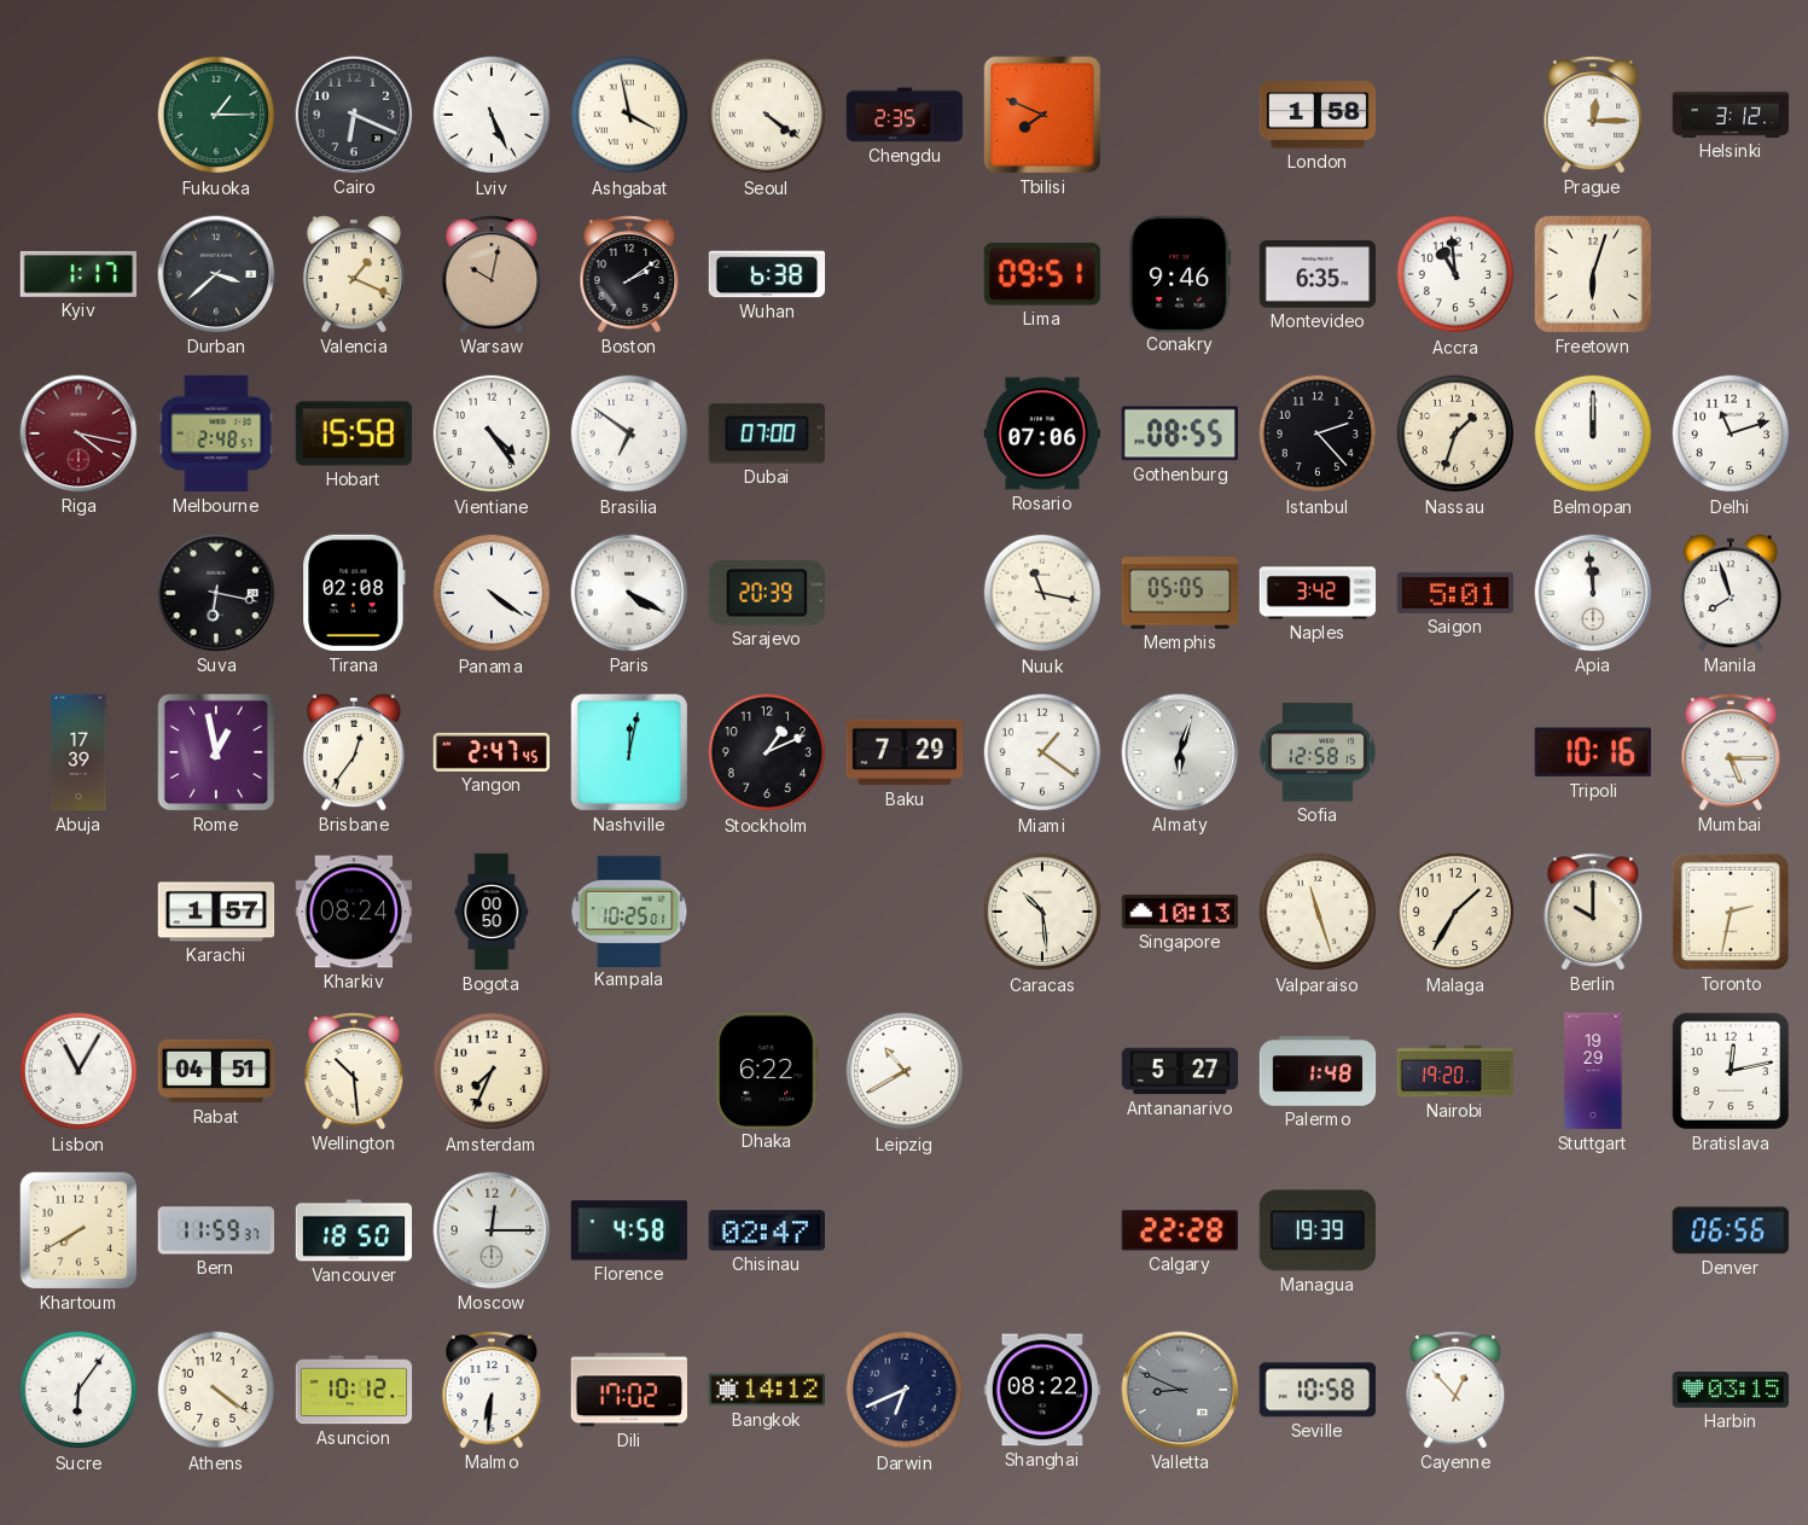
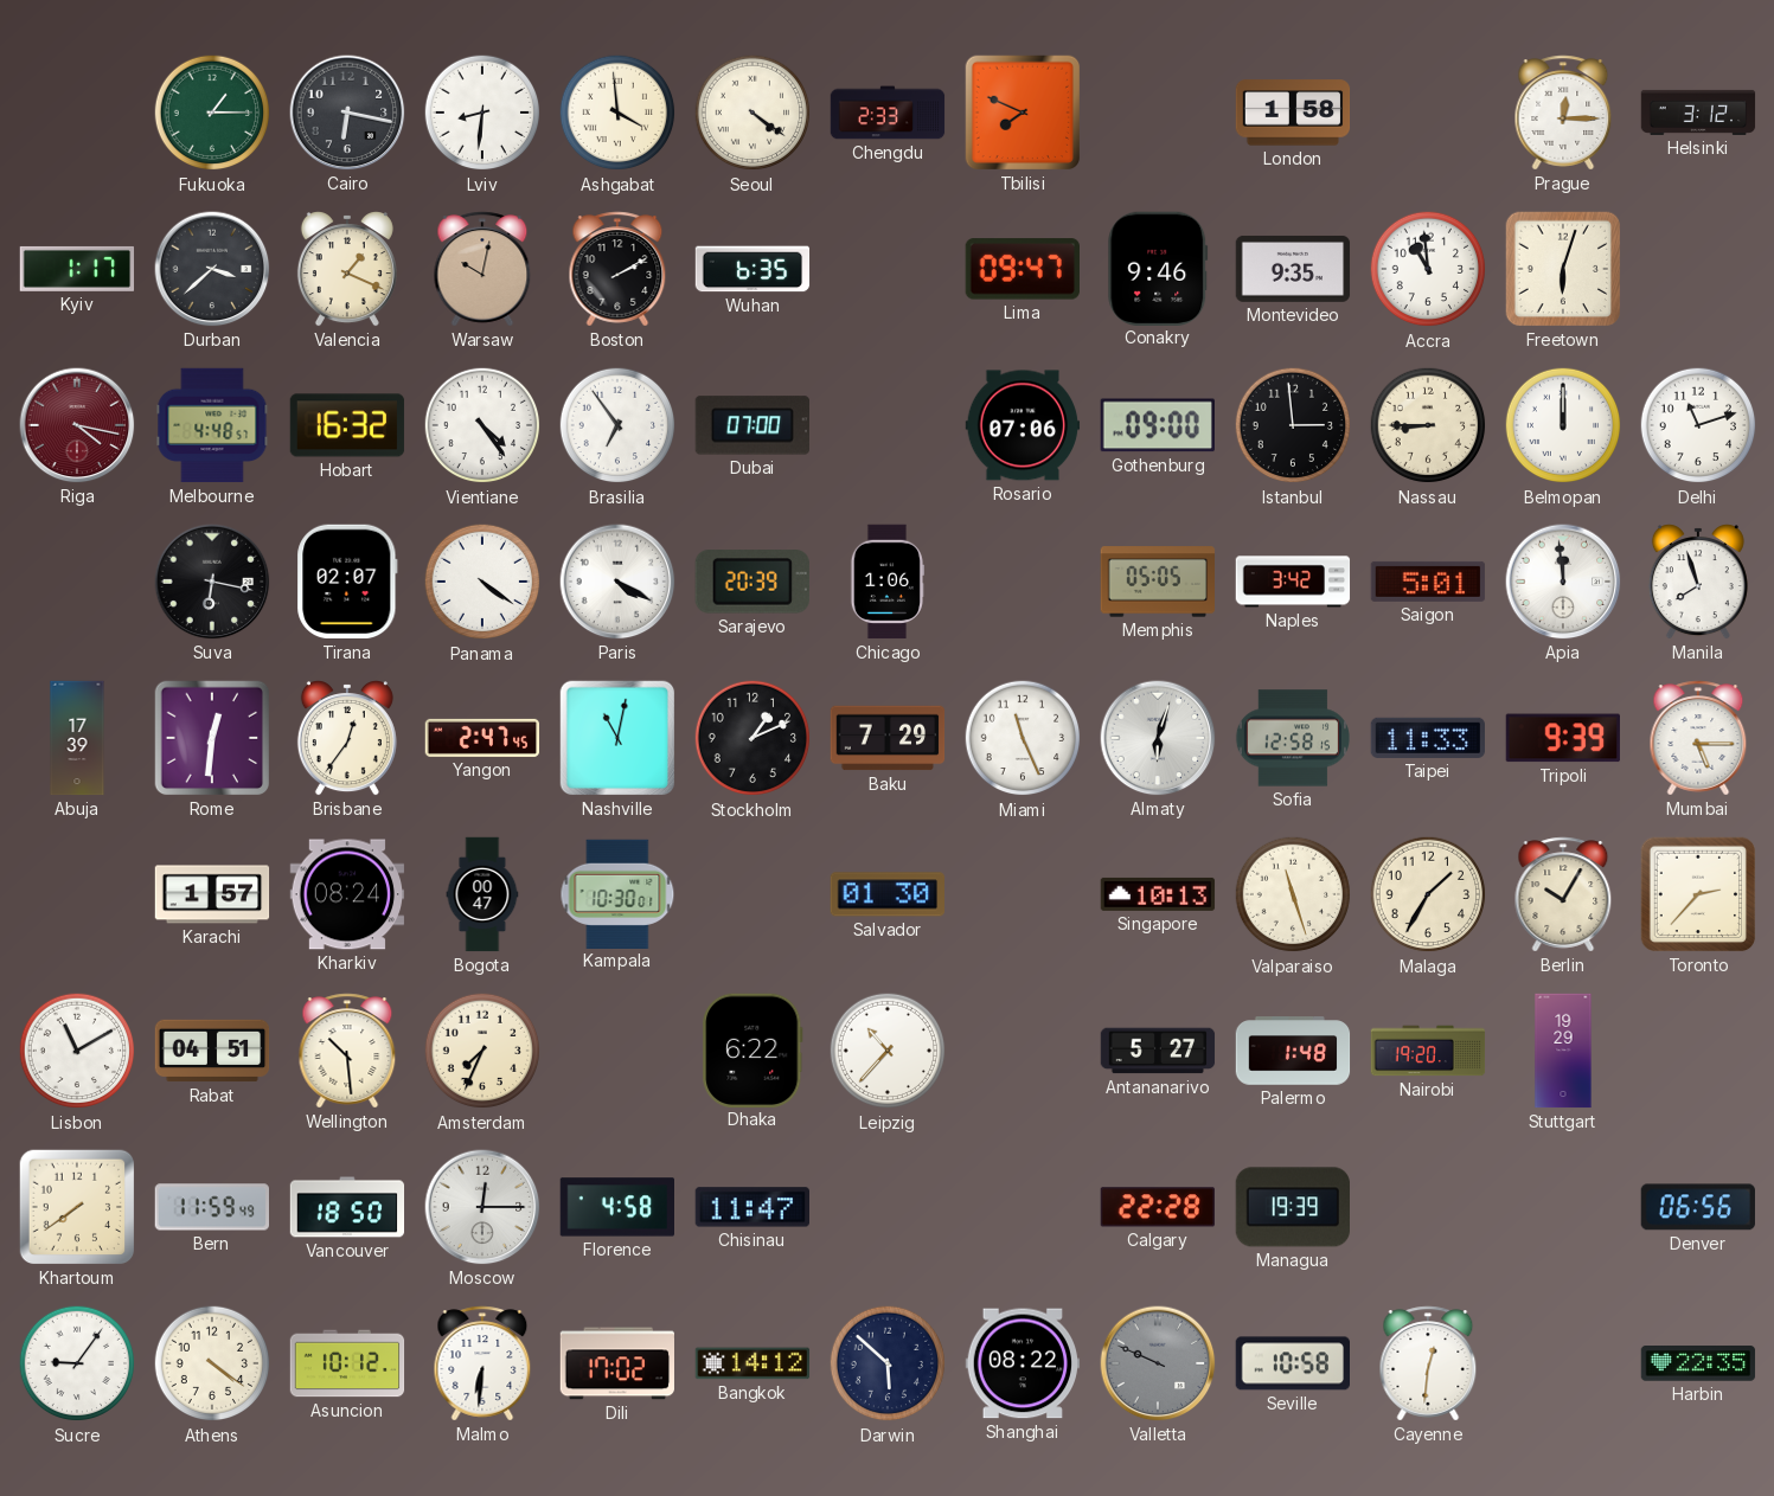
Cairo: 6:19 -> 6:17 (347, 113)
Lviv: 5:26 -> 8:31 (482, 113)
Ashgabat: 3:58 -> 3:59 (617, 113)
Chengdu: 2:35 -> 2:33 (888, 113)
Boston: 2:09 -> 2:10 (617, 269)
Wuhan: 6:38 -> 6:35 (752, 269)
Lima: 09:51 -> 09:47 (1023, 269)
Montevideo: 6:35 -> 9:35 (1293, 269)
Melbourne: 2:48 -> 4:48 (212, 425)
Hobart: 15:58 -> 16:32 (347, 425)
Brasilia: 6:51 -> 6:54 (617, 425)
Gothenburg: 08:55 -> 09:00 (1158, 425)
Istanbul: 2:23 -> 2:59 (1293, 425)
Nassau: 1:33 -> 8:45 (1428, 425)
Tirana: 02:08 -> 02:07 (347, 582)
Chicago: none -> 1:06 (886, 582)
Nuuk: 11:17 -> none (1042, 593)
Rome: 12:58 -> 12:31 (212, 738)
Nashville: 12:02 -> 11:02 (617, 738)
Miami: 1:21 -> 11:26 (1023, 738)
Taipei: none -> 11:33 (1427, 738)
Tripoli: 10:16 -> 9:39 (1563, 738)
Bogota: 00:50 -> 00:47 (482, 894)
Kampala: 10:25 -> 10:30 (617, 893)
Salvador: none -> 01:30 (886, 894)
Caracas: 10:29 -> none (1042, 912)
Berlin: 10:00 -> 10:05 (1563, 894)
Toronto: 2:32 -> 2:37 (1698, 894)
Lisbon: 11:05 -> 11:10 (77, 1051)
Leipzig: 10:40 -> 10:37 (888, 1051)
Bratislava: 12:13 -> none (1731, 1071)
Khartoum: 7:40 -> 7:39 (77, 1207)
Bern: 11:59:37 -> 11:59:49 (211, 1207)
Chisinau: 02:47 -> 11:47 (751, 1207)
Sucre: 6:06 -> 9:06 (77, 1363)
Darwin: 6:41 -> 5:52 (888, 1363)
Valletta: 8:49 -> 9:49 (1158, 1363)
Cayenne: 12:53 -> 12:31 (1428, 1363)
Harbin: 03:15 -> 22:35 (1698, 1363)
